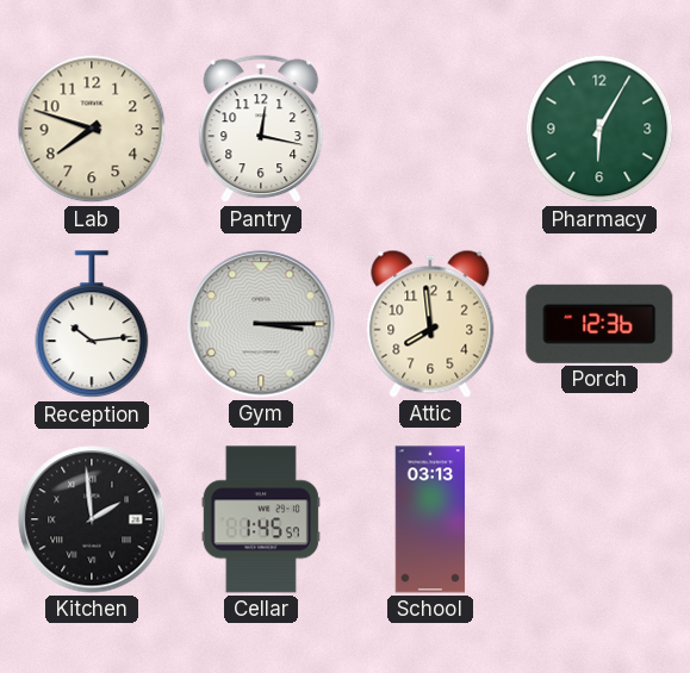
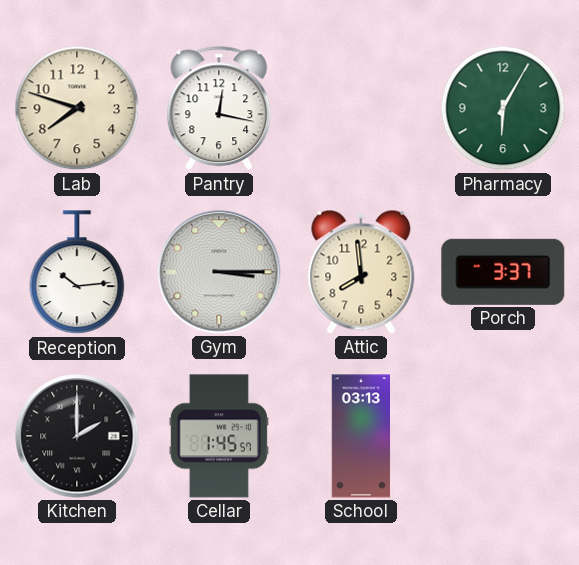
Porch: 12:36 -> 3:37 (503, 272)
Kitchen: 1:59 -> 2:00 (77, 436)
